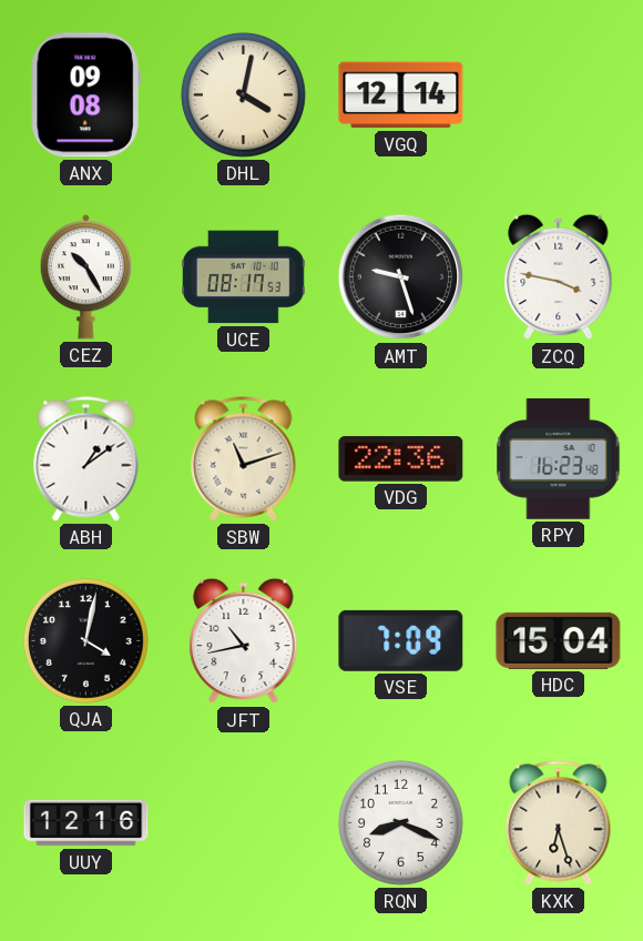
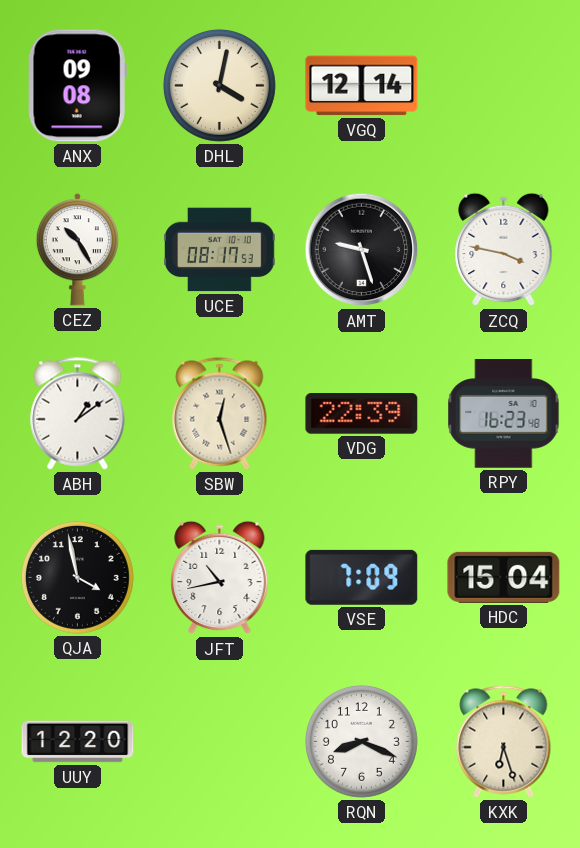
SBW: 11:12 -> 12:27 (220, 414)
VDG: 22:36 -> 22:39 (362, 414)
QJA: 4:02 -> 3:58 (77, 577)
UUY: 12:16 -> 12:20 (78, 742)
